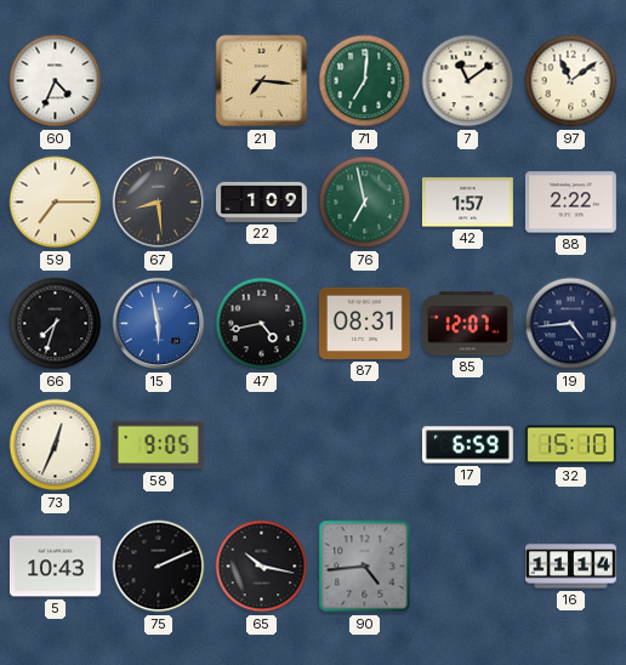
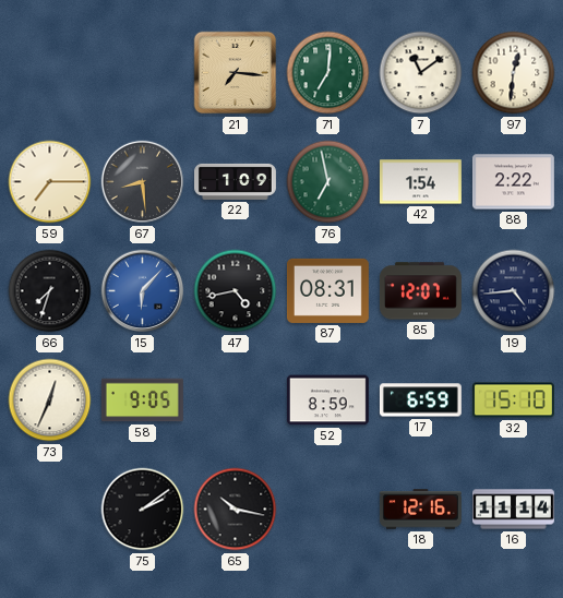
60: 4:34 -> none (56, 81)
97: 11:09 -> 12:31 (514, 73)
42: 1:57 -> 1:54 (420, 182)
15: 5:58 -> 6:07 (143, 291)
52: none -> 8:59 (327, 400)
5: 10:43 -> none (55, 567)
75: 2:11 -> 2:09 (143, 510)
90: 4:44 -> none (365, 567)
18: none -> 12:16 (420, 510)
